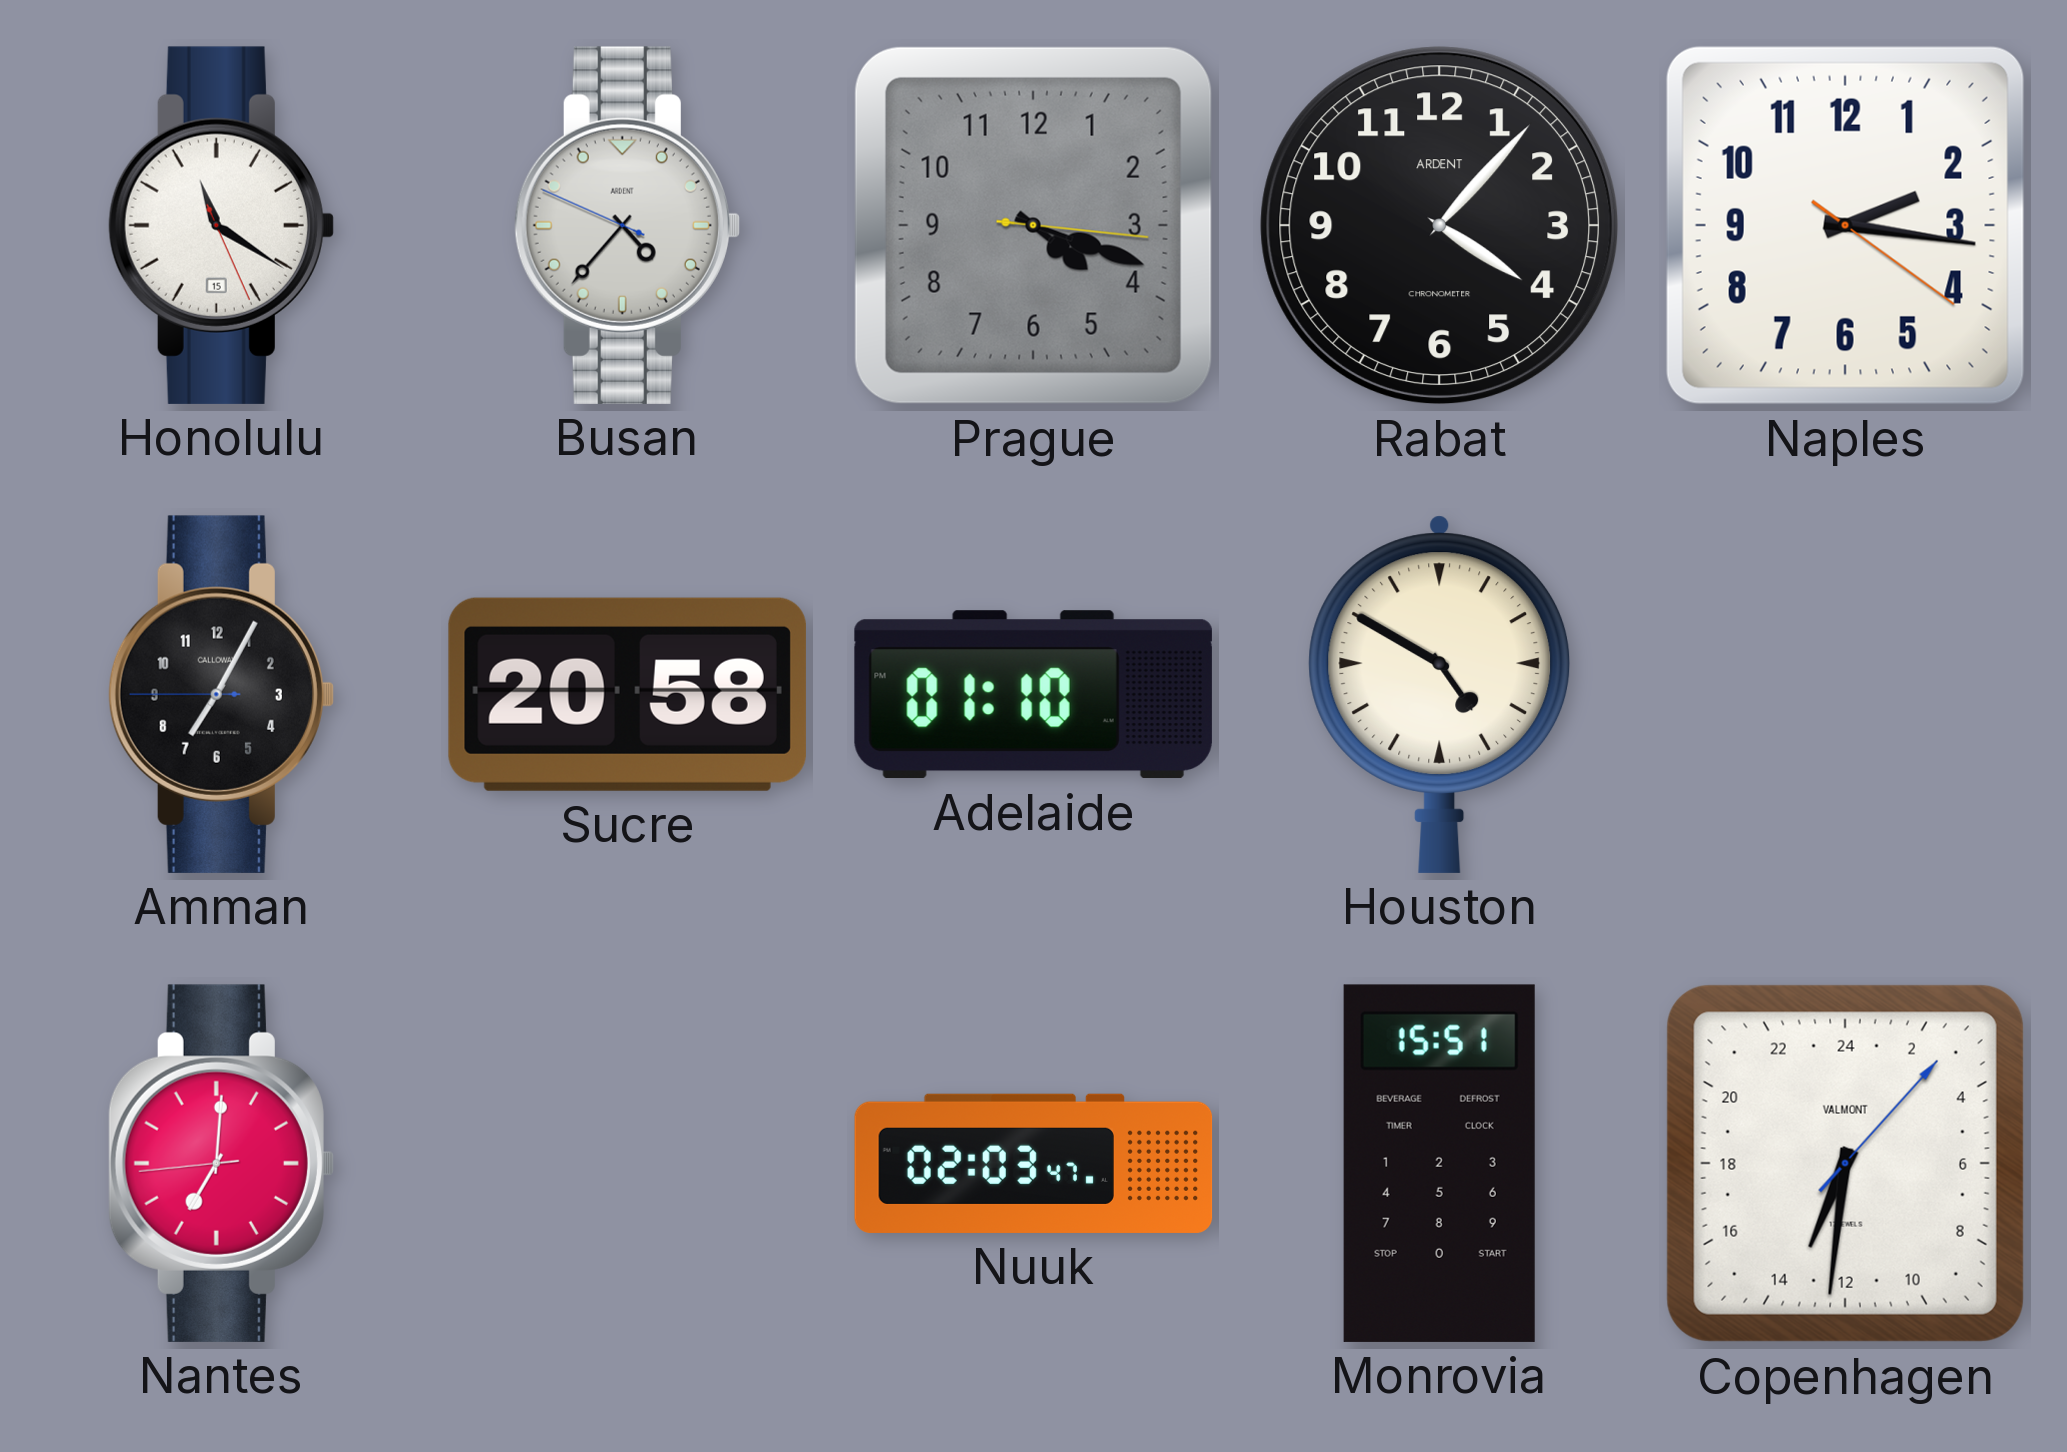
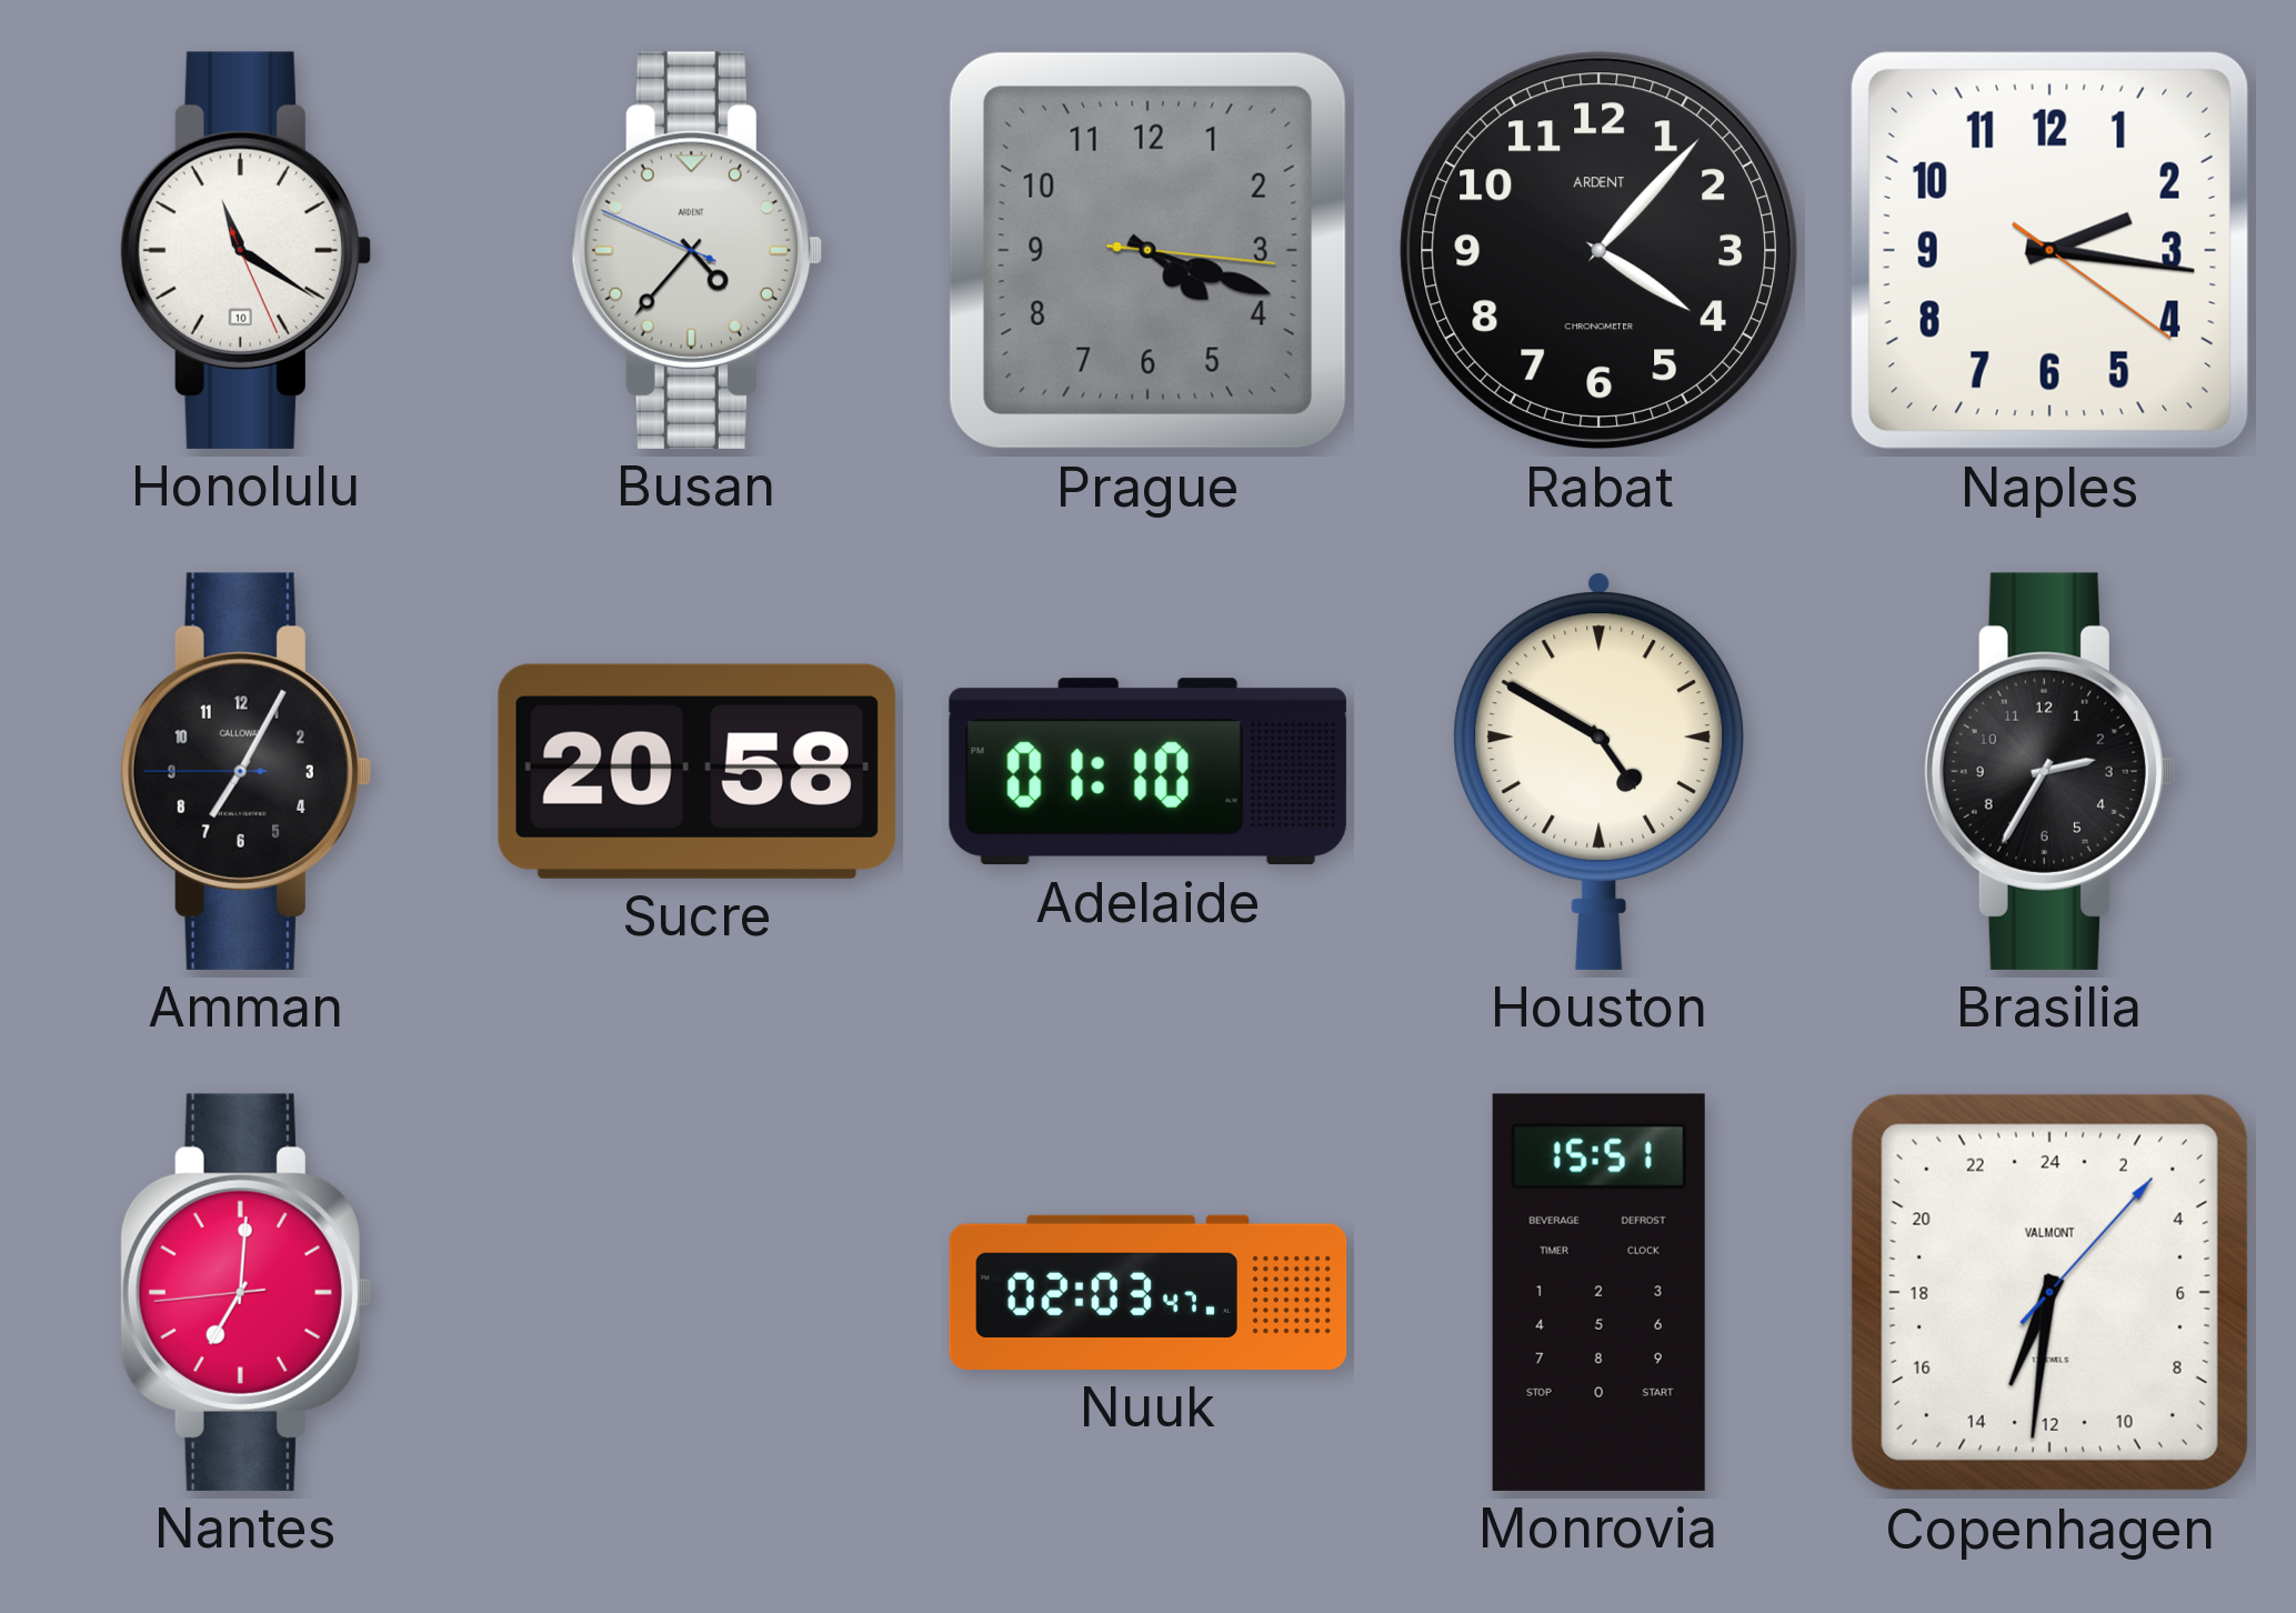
Honolulu date: 15 -> 10 (245, 250)
Brasilia: none -> 2:35 (2049, 771)
